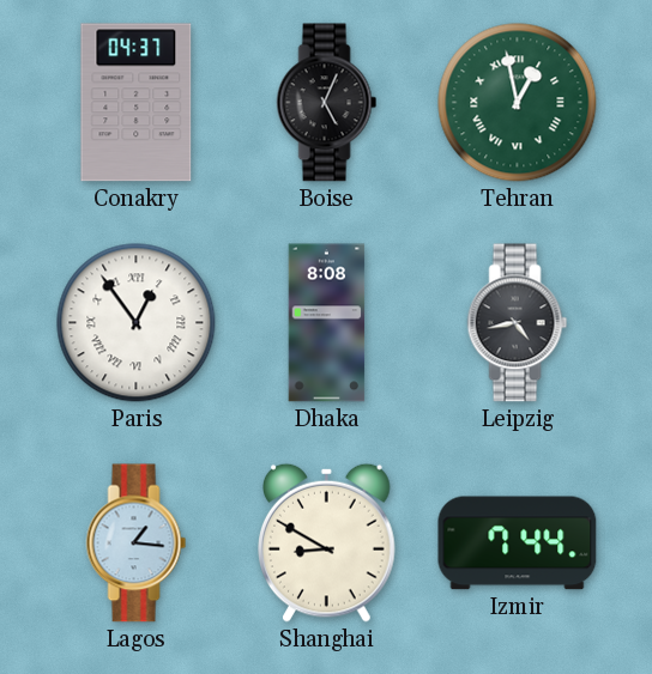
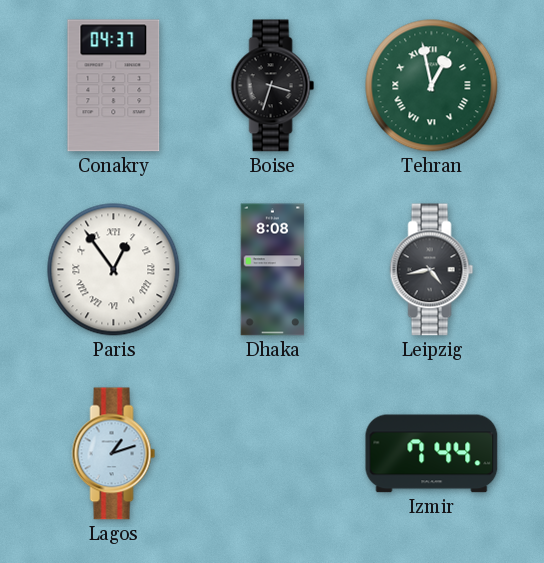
Boise: 5:04 -> 3:33 (273, 86)
Lagos: 1:16 -> 1:12 (114, 454)
Shanghai: 8:50 -> none (327, 542)
